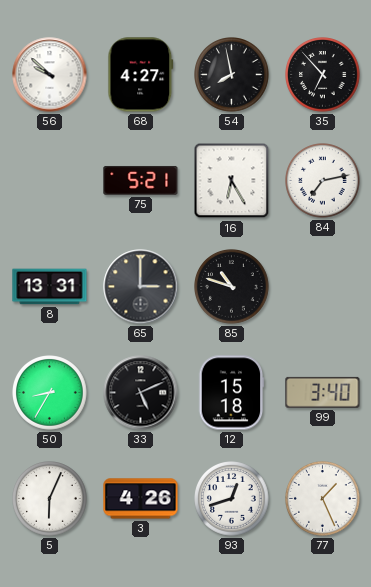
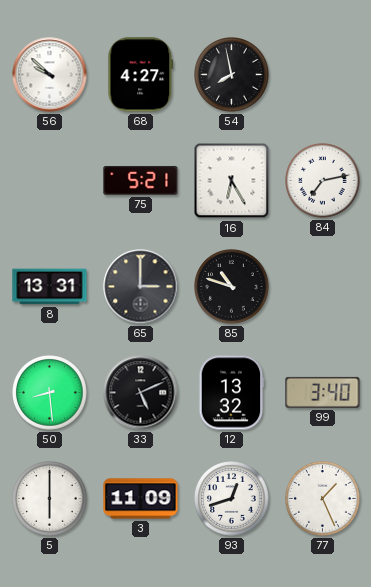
35: 6:53 -> none (323, 75)
50: 8:35 -> 8:29 (50, 393)
12: 15:18 -> 13:32 (231, 393)
5: 6:04 -> 6:00 (50, 499)
3: 4:26 -> 11:09 (141, 499)
